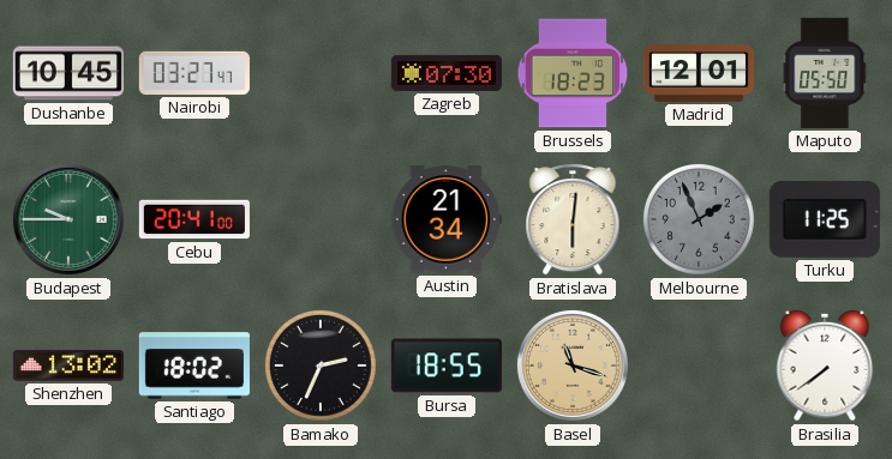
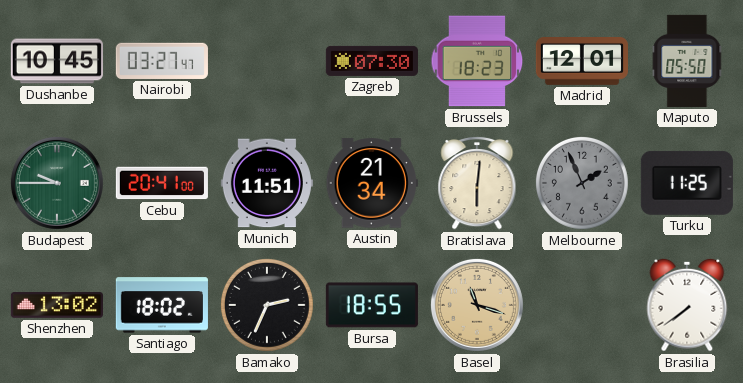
Munich: none -> 11:51 (267, 183)
